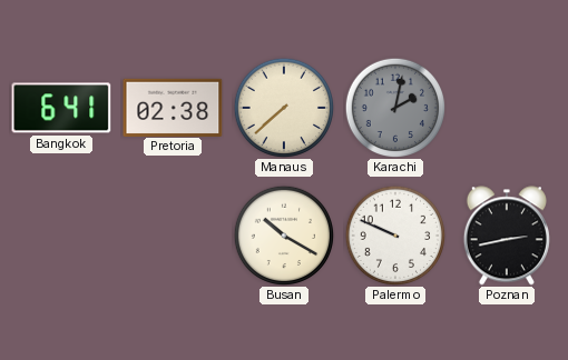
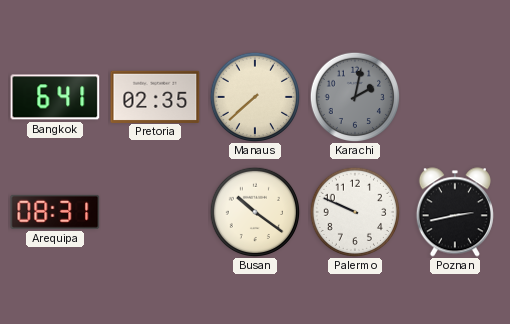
Pretoria: 02:38 -> 02:35 (155, 96)
Arequipa: none -> 08:31 (55, 212)
Busan: 10:20 -> 10:21 (255, 212)
